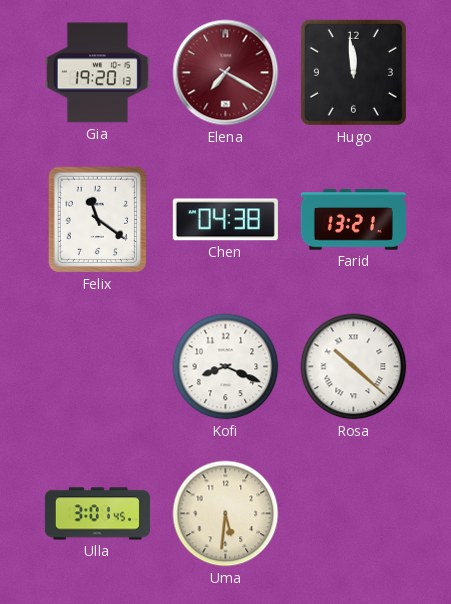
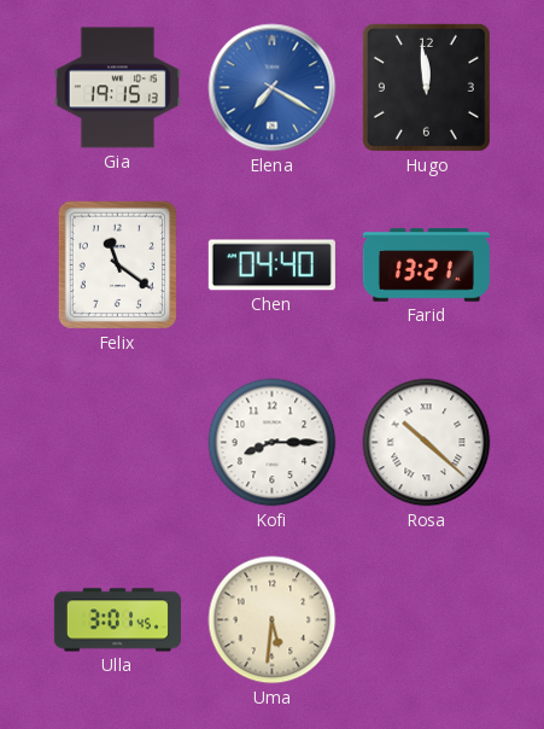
Gia: 19:20 -> 19:15 (117, 88)
Elena dial: burgundy -> blue (273, 88)
Chen: 04:38 -> 04:40 (271, 266)
Kofi: 8:19 -> 8:15 (273, 443)
